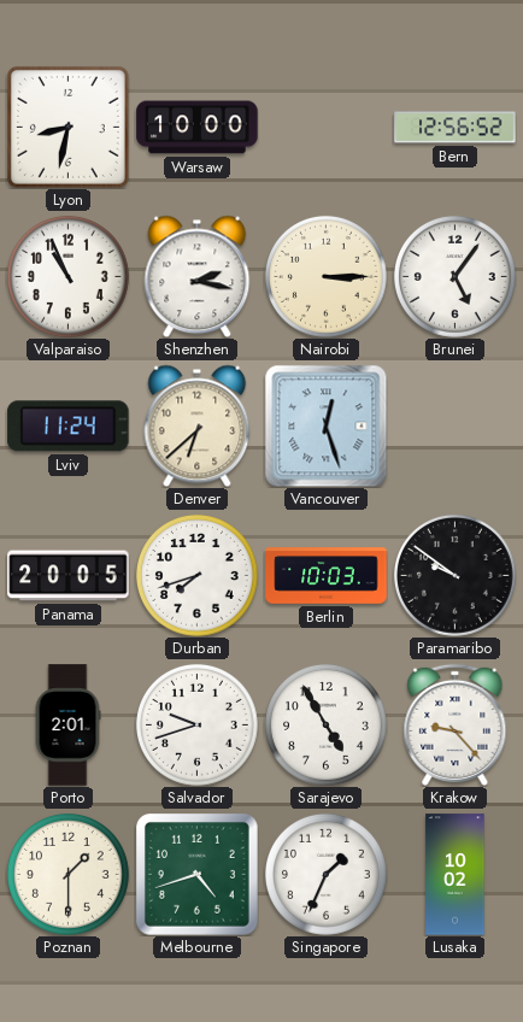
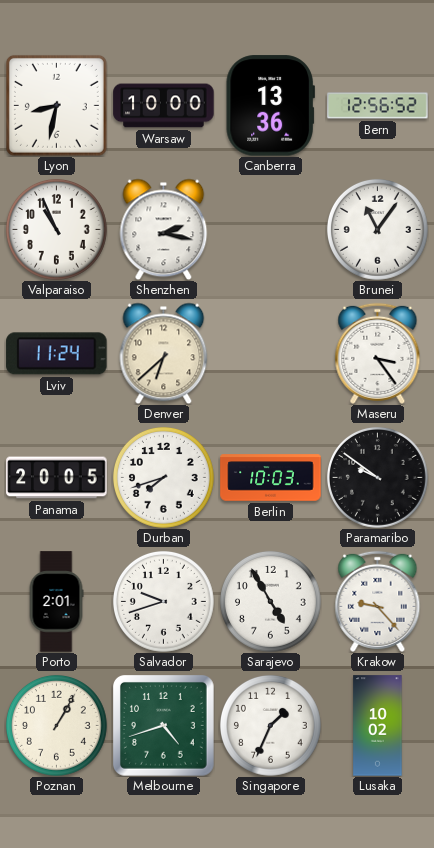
Canberra: none -> 13:36 (270, 106)
Nairobi: 3:15 -> none (325, 276)
Brunei: 5:06 -> 11:06 (377, 229)
Vancouver: 12:27 -> none (325, 425)
Maseru: none -> 3:24 (378, 353)
Poznan: 1:30 -> 1:05 (56, 725)
